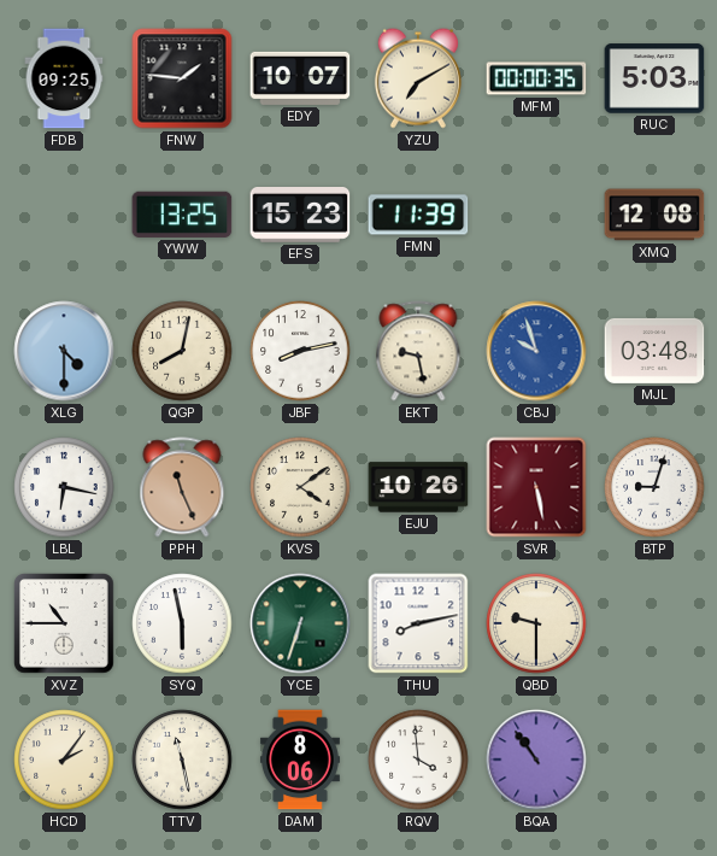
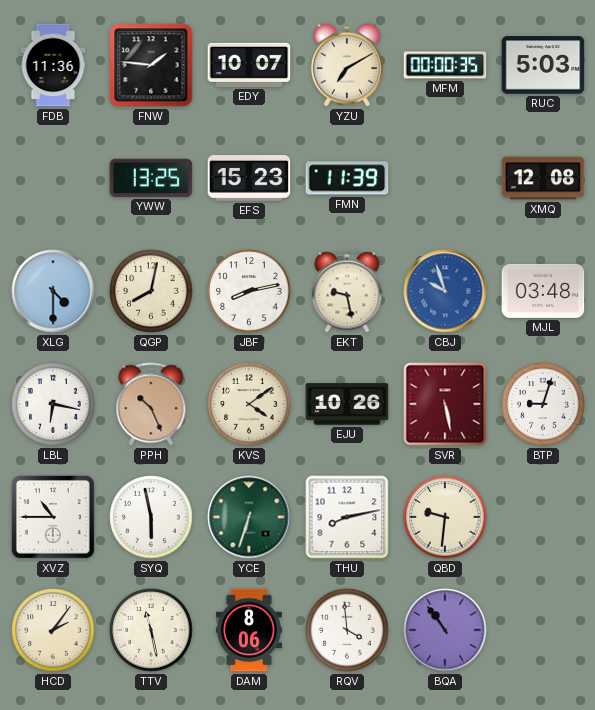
FDB: 09:25 -> 11:36 (53, 65)
PPH: 11:26 -> 10:26 (151, 404)
QBD: 9:30 -> 9:31 (445, 517)
